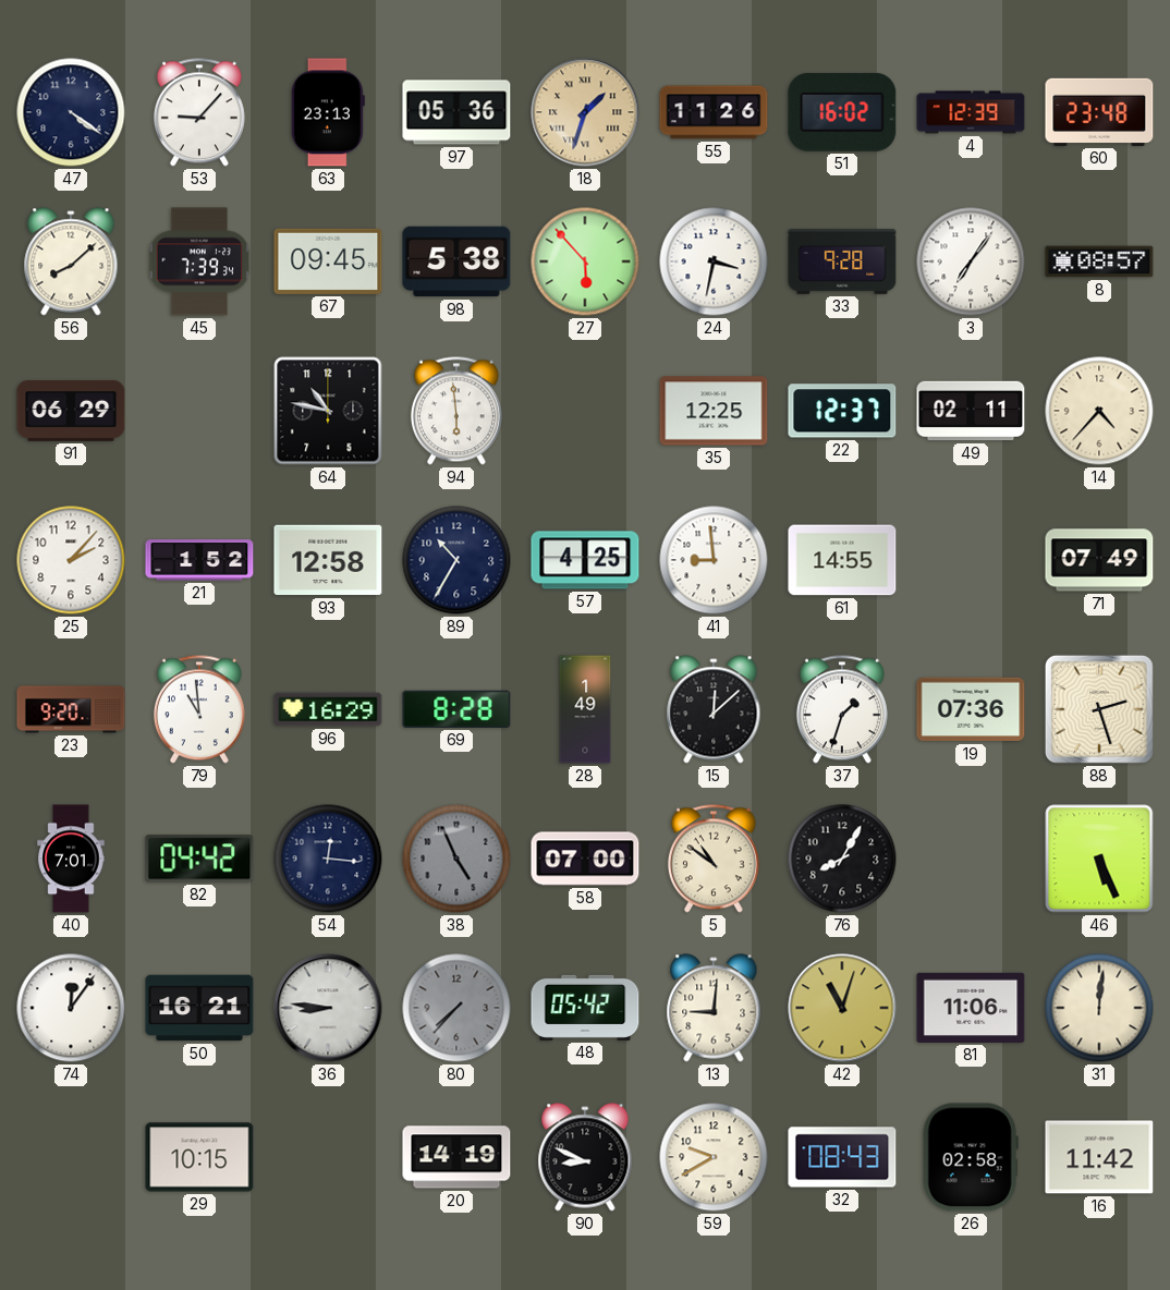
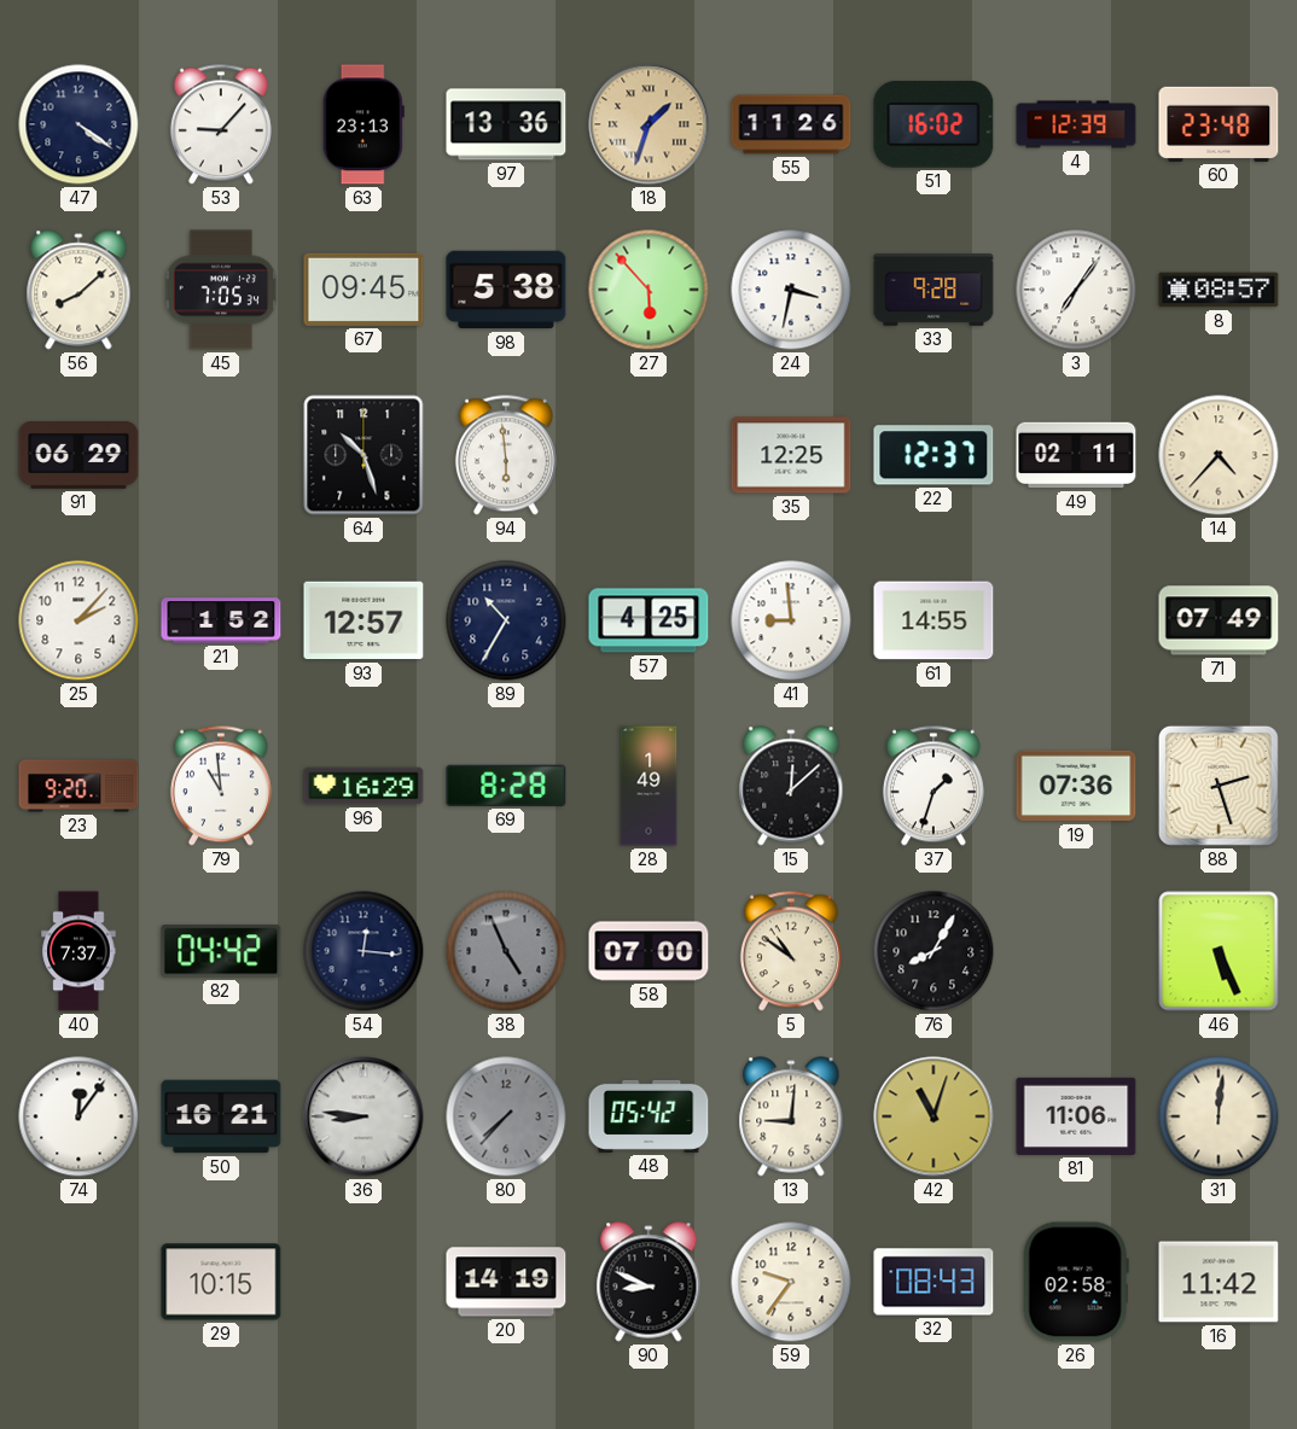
97: 05:36 -> 13:36 (506, 124)
45: 7:39 -> 7:05 (221, 290)
64: 10:47 -> 10:27 (363, 455)
93: 12:58 -> 12:57 (363, 620)
40: 7:01 -> 7:37 (78, 951)
59: 9:40 -> 9:36 (791, 1282)
